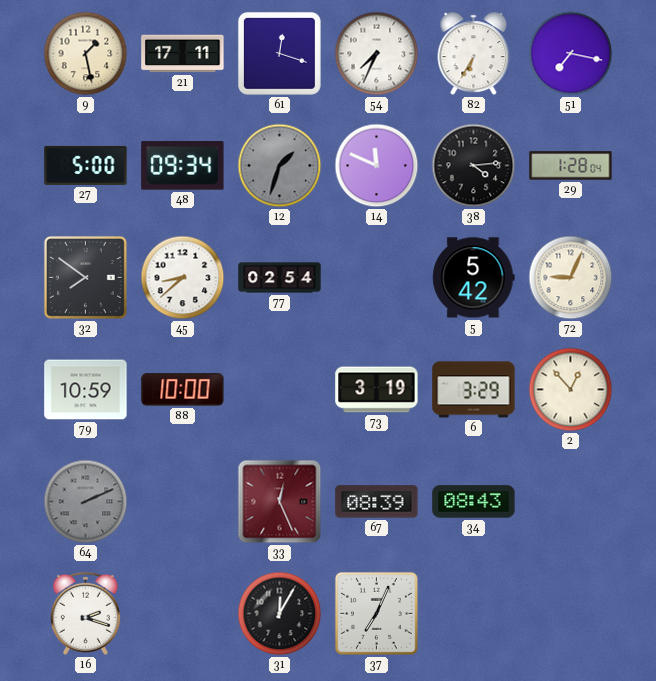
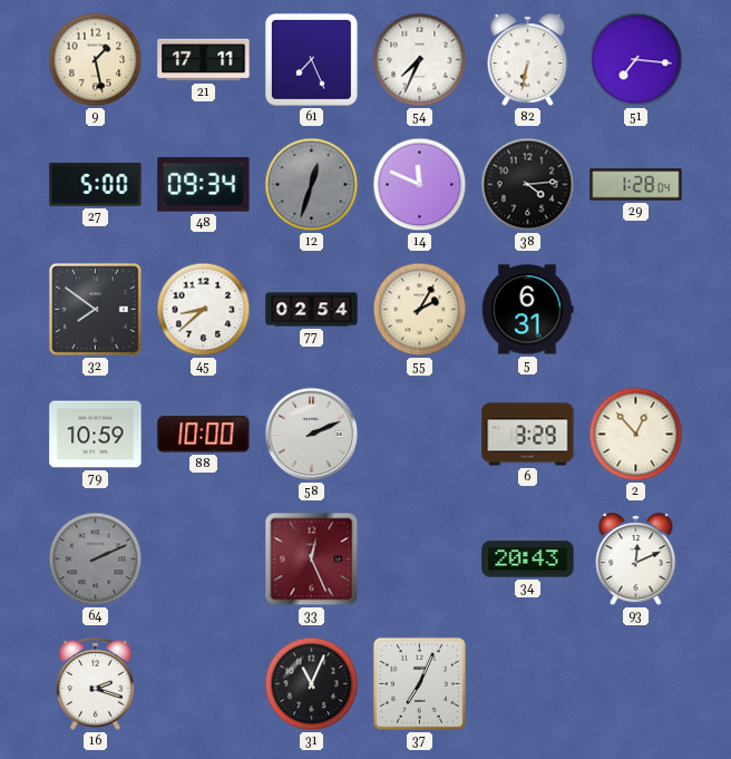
61: 12:18 -> 7:26 (312, 60)
82: 6:35 -> 6:32 (528, 60)
51: 7:17 -> 7:16 (636, 60)
12: 1:33 -> 12:33 (312, 185)
55: none -> 2:05 (420, 310)
5: 5:42 -> 6:31 (528, 310)
72: 9:04 -> none (571, 278)
58: none -> 2:11 (312, 435)
73: 3:19 -> none (377, 390)
67: 08:39 -> none (377, 502)
34: 08:43 -> 20:43 (528, 559)
93: none -> 12:11 (636, 559)
31: 12:05 -> 11:04 (312, 684)
